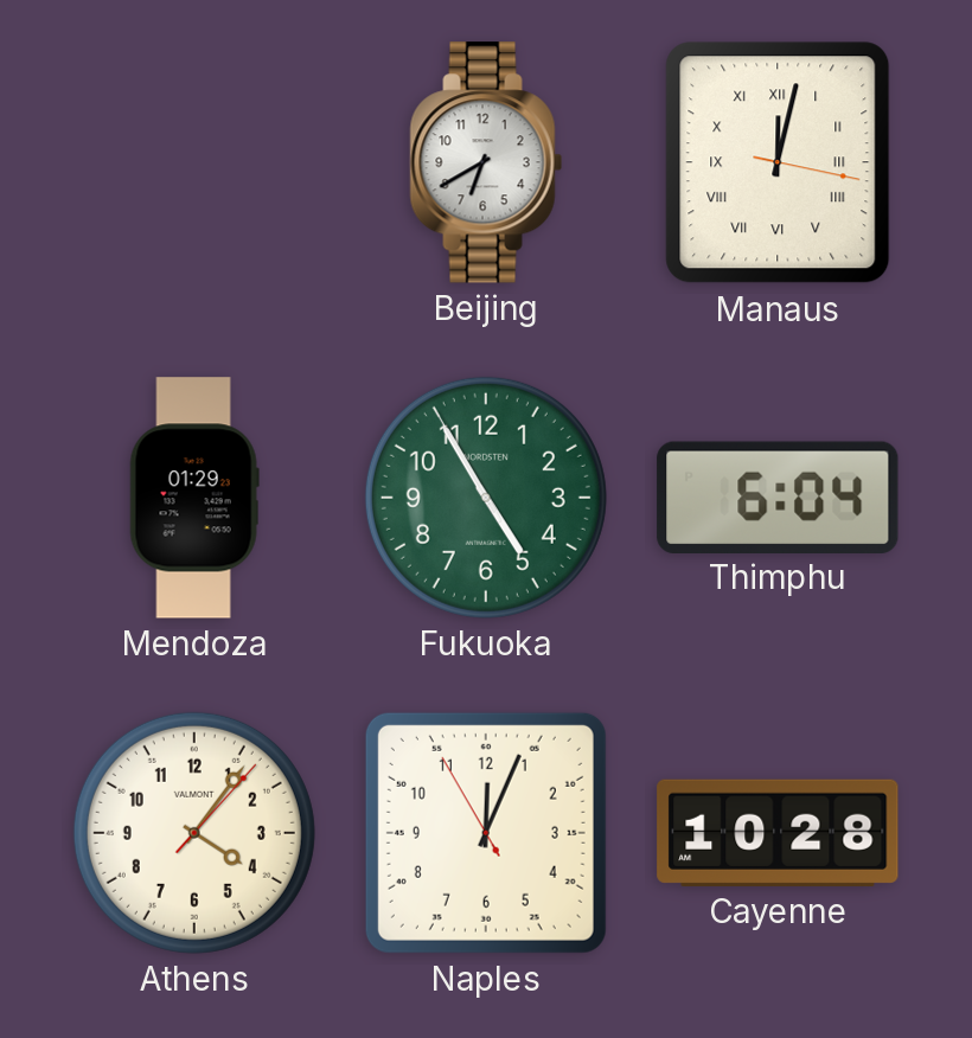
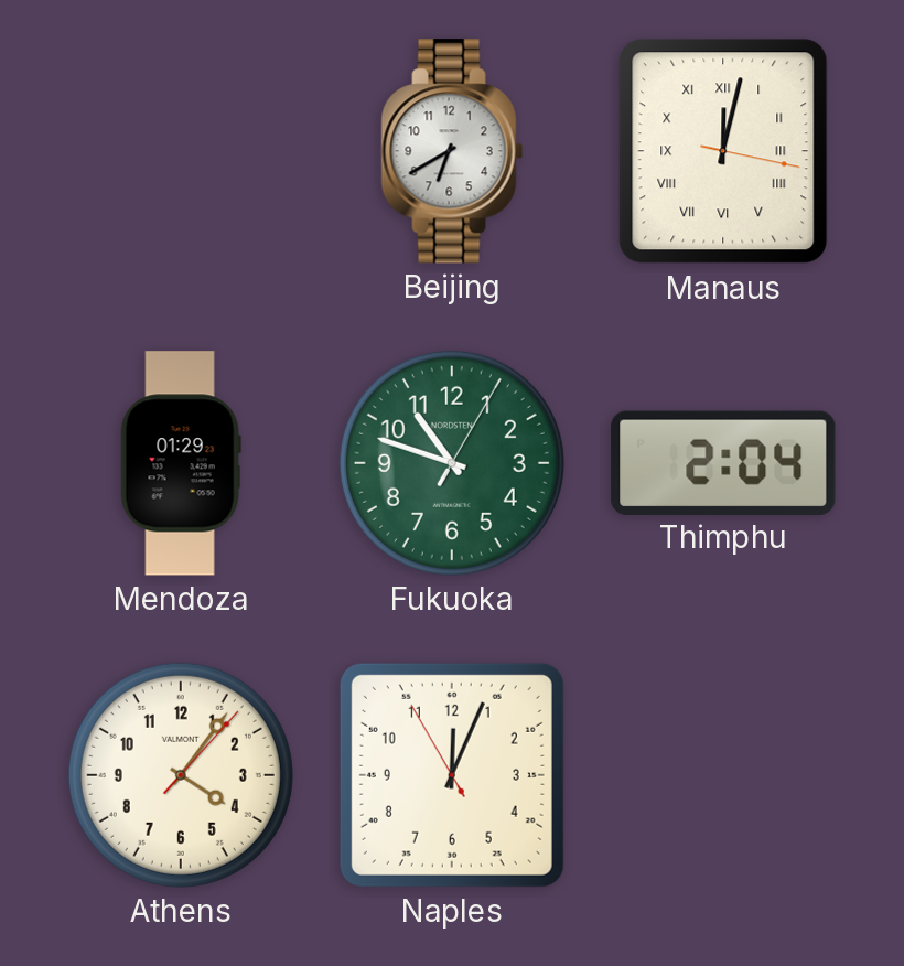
Fukuoka: 4:54 -> 10:48 (452, 463)
Thimphu: 6:04 -> 2:04 (723, 462)
Cayenne: 10:28 -> none (778, 833)
